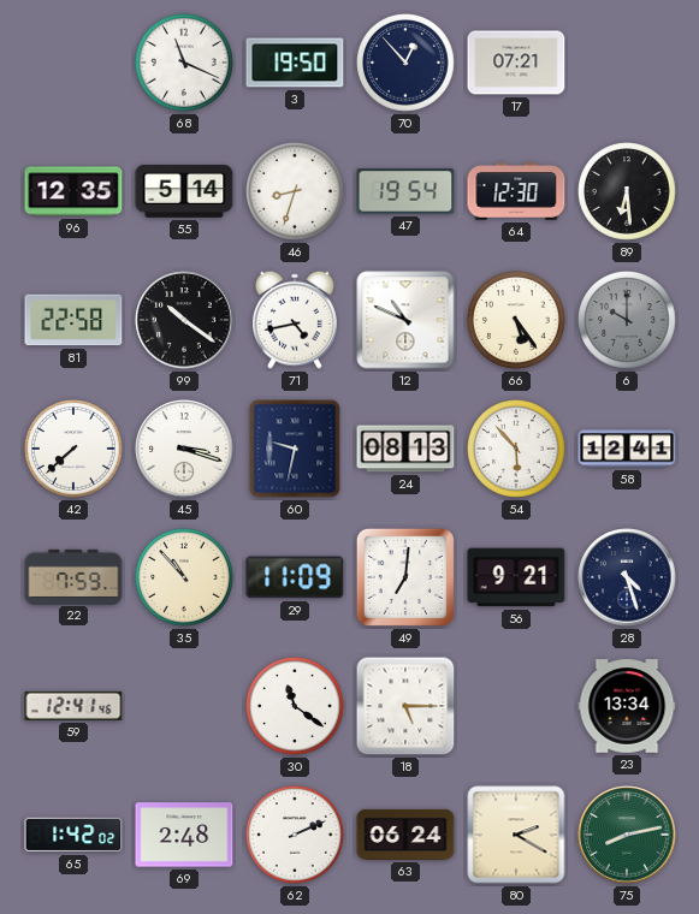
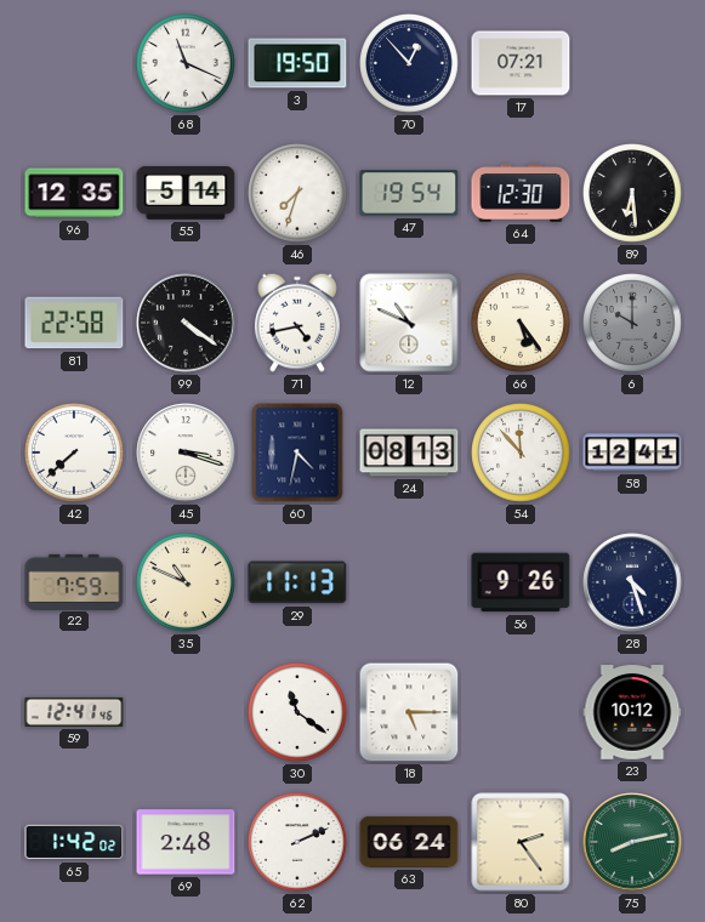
46: 8:33 -> 7:33 (299, 194)
99: 10:21 -> 4:21 (186, 323)
60: 9:32 -> 4:32 (297, 453)
54: 5:53 -> 11:53 (522, 454)
35: 10:53 -> 10:49 (187, 584)
29: 11:09 -> 11:13 (297, 582)
49: 7:01 -> none (405, 577)
56: 9:21 -> 9:26 (521, 582)
23: 13:34 -> 10:12 (632, 712)
80: 2:20 -> 2:24 (521, 842)
